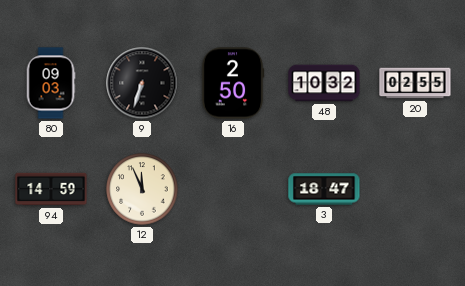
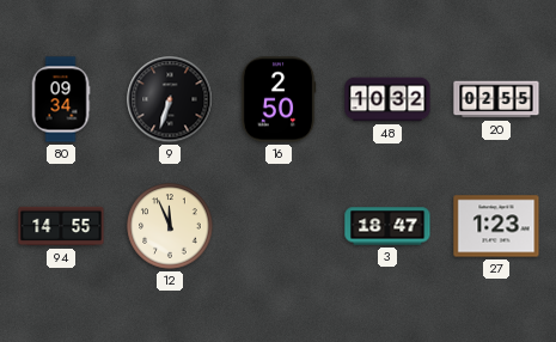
80: 09:03 -> 09:34 (61, 99)
94: 14:59 -> 14:55 (61, 226)
27: none -> 1:23 (496, 226)
